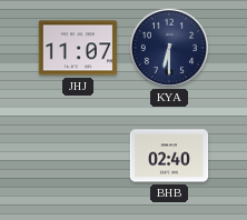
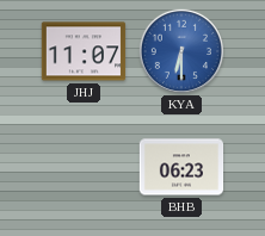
KYA dial: navy -> blue (180, 50)
BHB: 02:40 -> 06:23 (181, 167)
